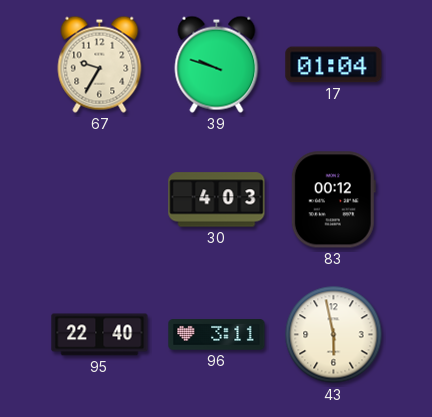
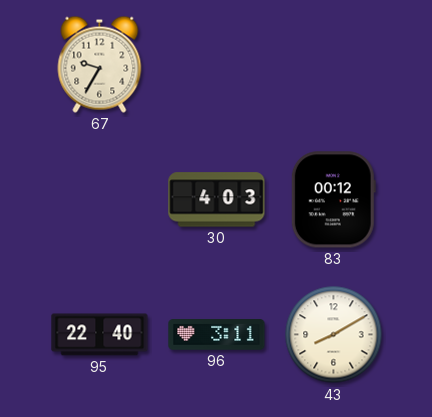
39: 9:48 -> none (217, 64)
17: 01:04 -> none (334, 65)
43: 5:58 -> 8:10 (334, 335)
